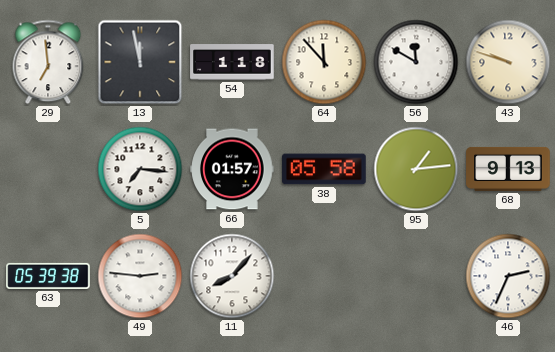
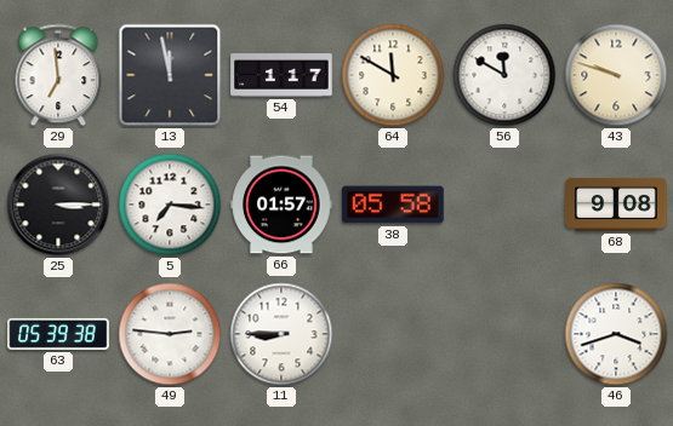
54: 1:18 -> 1:17 (281, 75)
64: 11:53 -> 11:50 (393, 75)
25: none -> 3:15 (58, 205)
95: 1:14 -> none (416, 169)
68: 9:13 -> 9:08 (616, 205)
11: 8:07 -> 8:45 (281, 334)
46: 2:34 -> 3:42 (616, 334)
